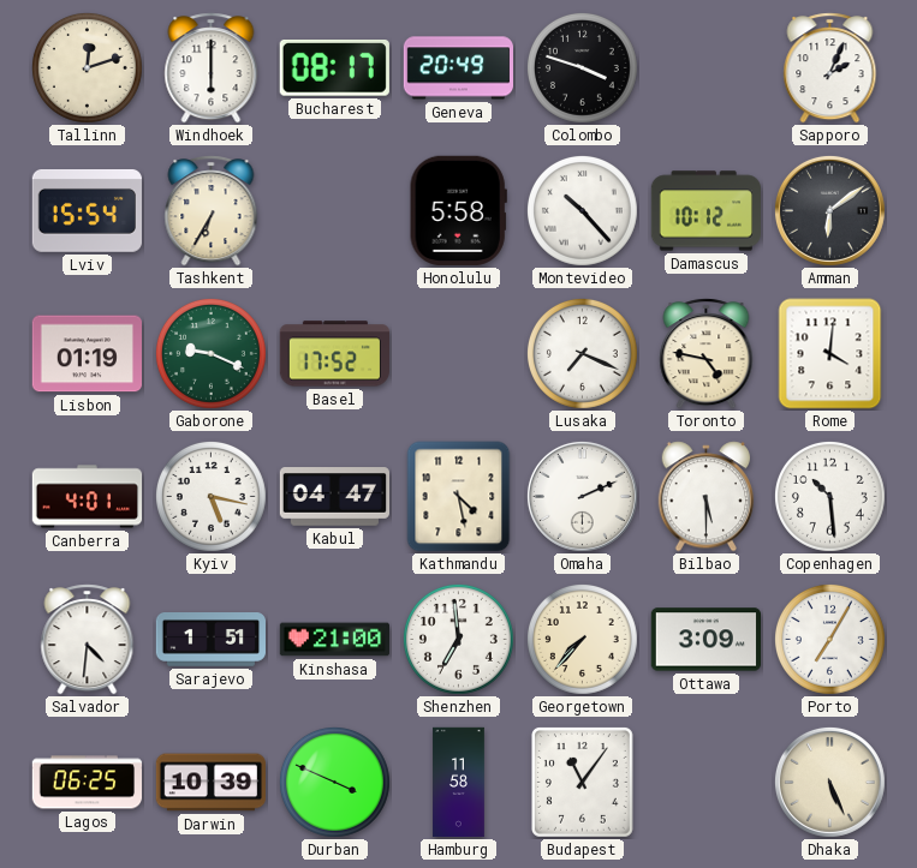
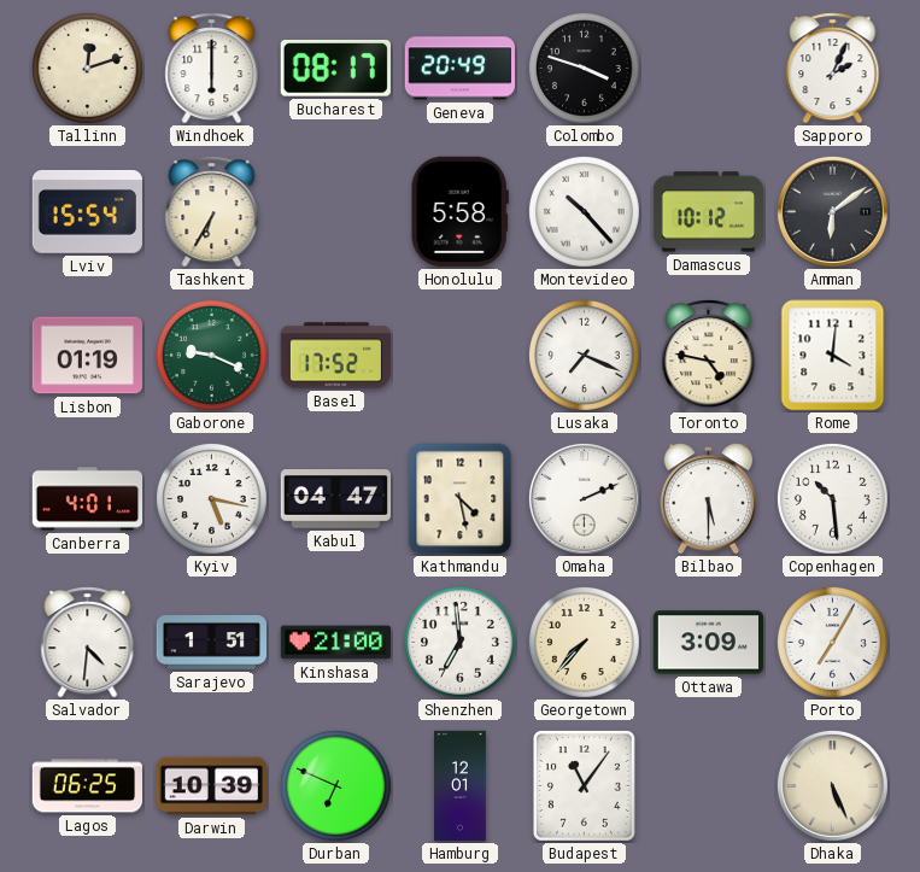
Durban: 3:49 -> 6:49 (335, 785)
Hamburg: 11:58 -> 12:01 (461, 786)
